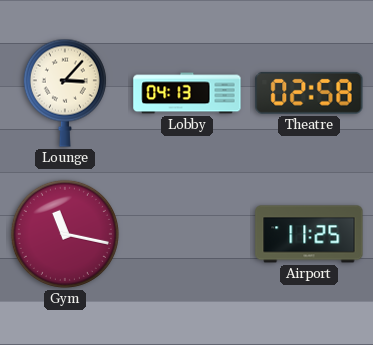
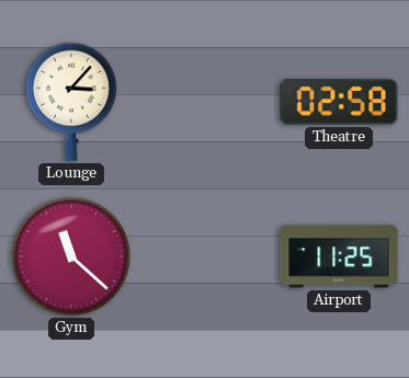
Lobby: 04:13 -> none (187, 93)
Gym: 11:17 -> 11:22 (71, 256)
